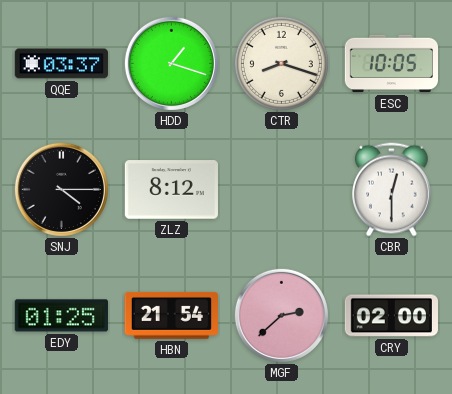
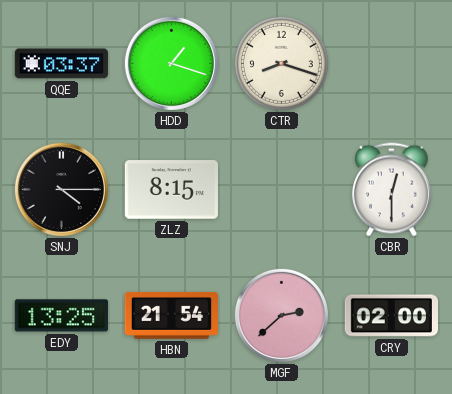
ESC: 10:05 -> none (391, 64)
ZLZ: 8:12 -> 8:15 (171, 190)
EDY: 01:25 -> 13:25 (61, 316)
